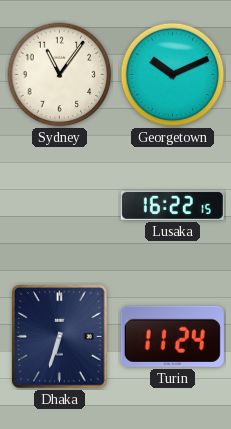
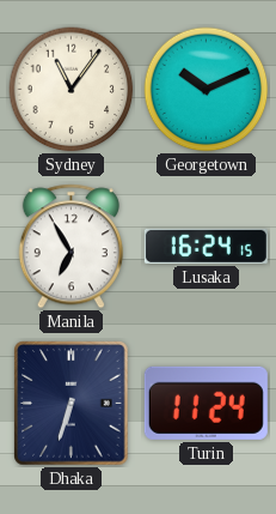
Manila: none -> 6:55 (70, 247)
Lusaka: 16:22 -> 16:24 (206, 246)
